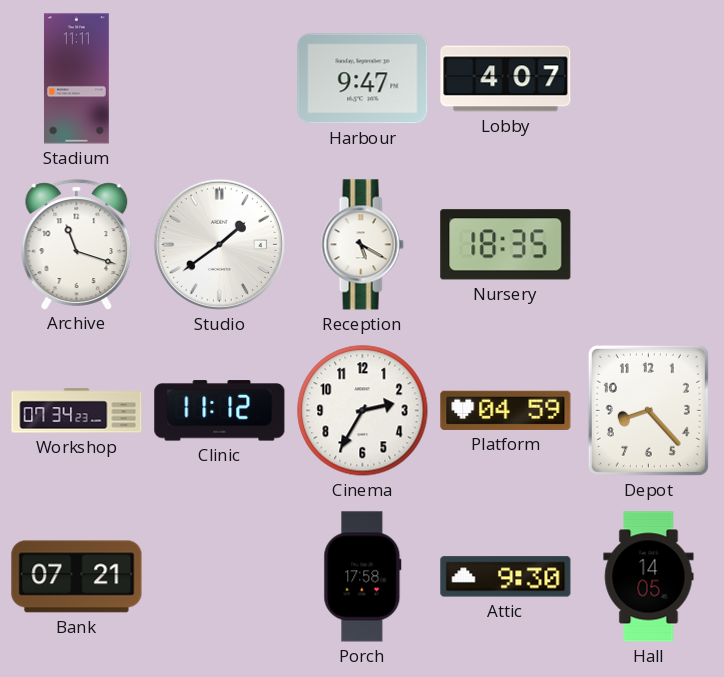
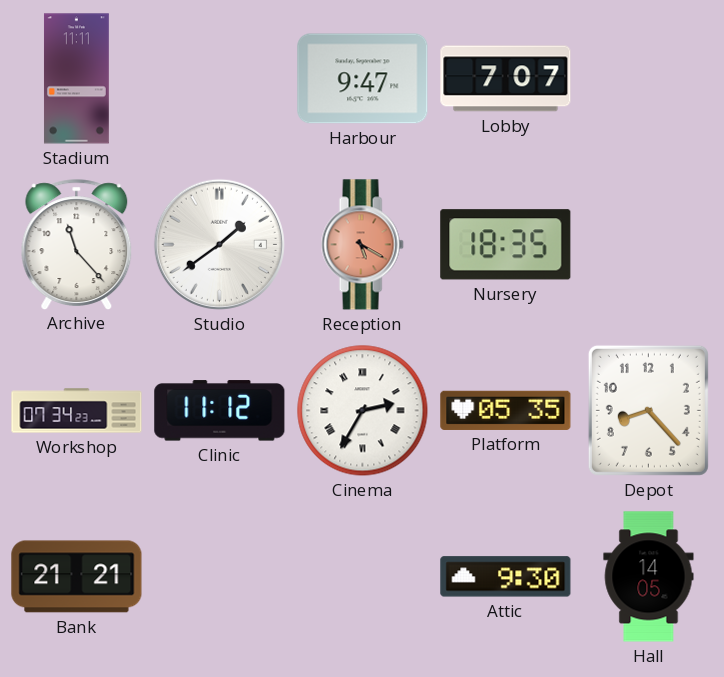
Lobby: 4:07 -> 7:07 (506, 79)
Archive: 11:18 -> 11:23 (77, 244)
Reception dial: white -> salmon (362, 245)
Cinema numerals: Arabic -> Roman (363, 411)
Platform: 04:59 -> 05:35 (506, 410)
Bank: 07:21 -> 21:21 (77, 577)
Porch: 17:58 -> none (363, 577)
